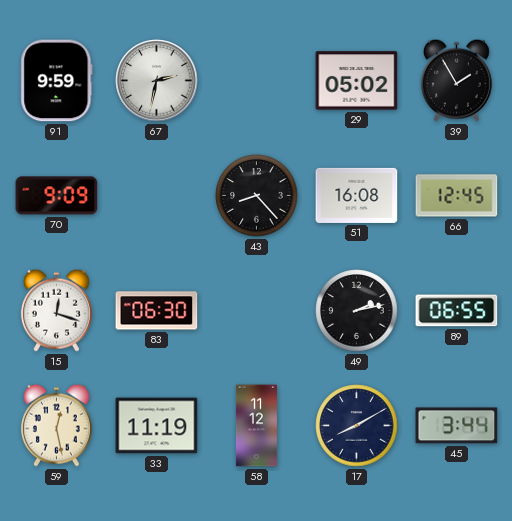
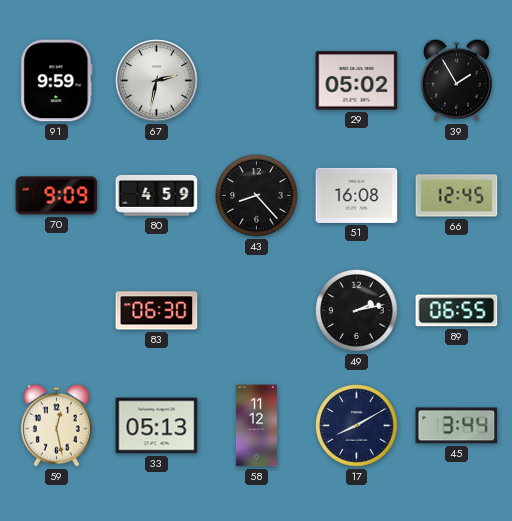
80: none -> 4:59 (157, 195)
15: 12:18 -> none (56, 310)
33: 11:19 -> 05:13 (157, 426)
